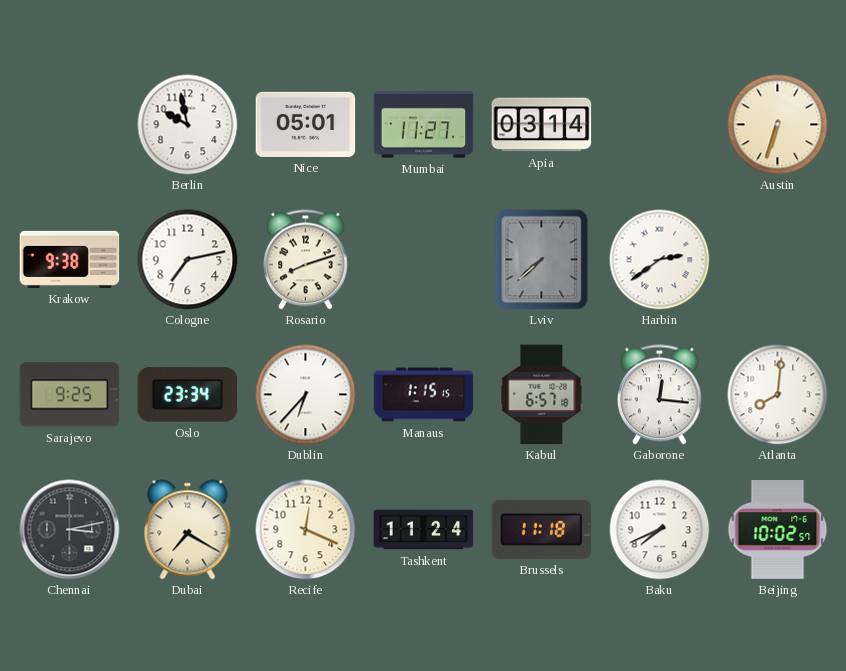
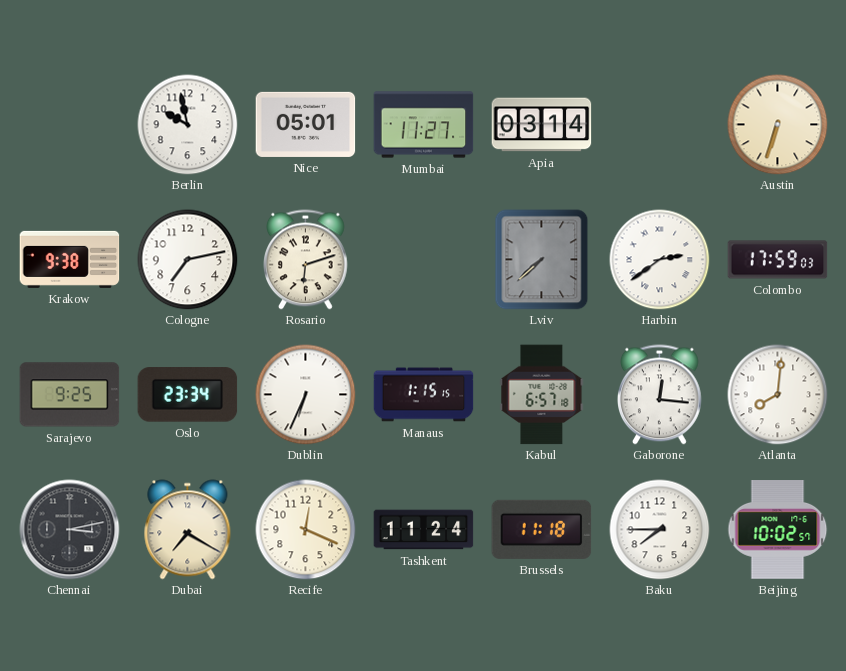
Rosario: 8:12 -> 6:12 (306, 260)
Colombo: none -> 17:59 (778, 260)
Dublin: 6:37 -> 6:34 (306, 395)
Baku: 7:41 -> 7:45 (660, 530)
